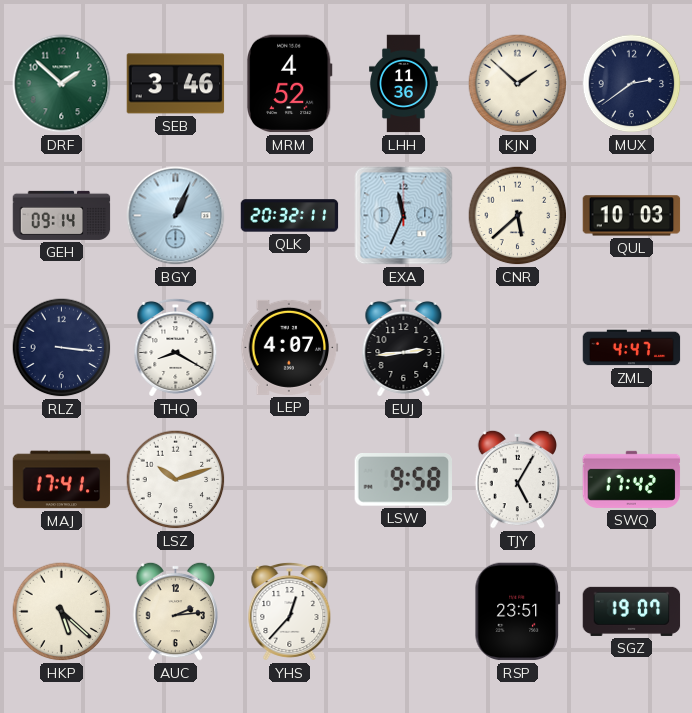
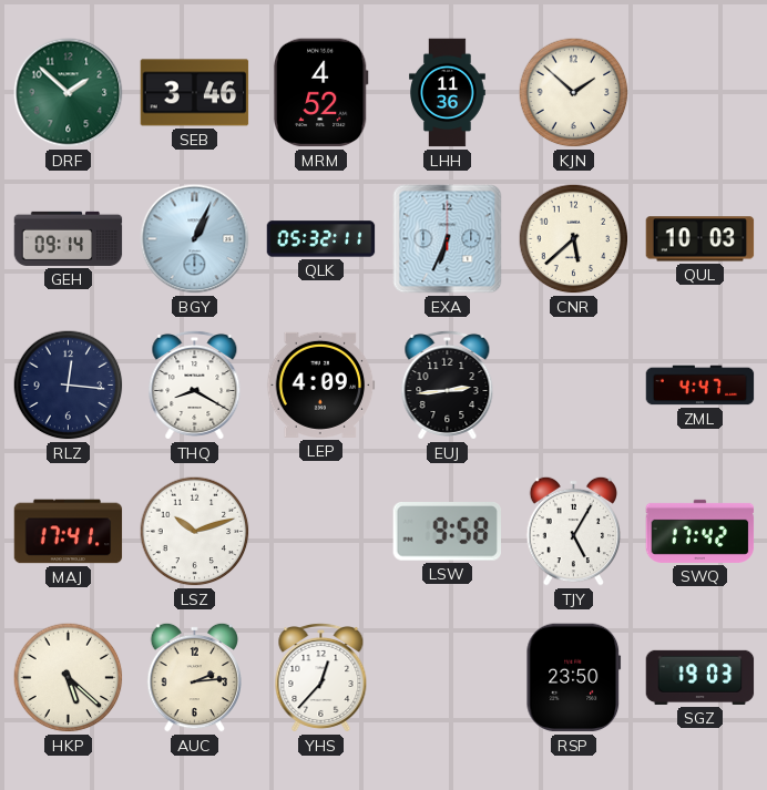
MUX: 2:39 -> none (632, 84)
QLK: 20:32 -> 05:32 (321, 239)
EXA: 11:34 -> 6:34 (448, 239)
RLZ: 3:16 -> 12:16 (69, 386)
LEP: 4:07 -> 4:09 (321, 384)
RSP: 23:51 -> 23:50 (574, 678)
SGZ: 19:07 -> 19:03 (700, 677)
